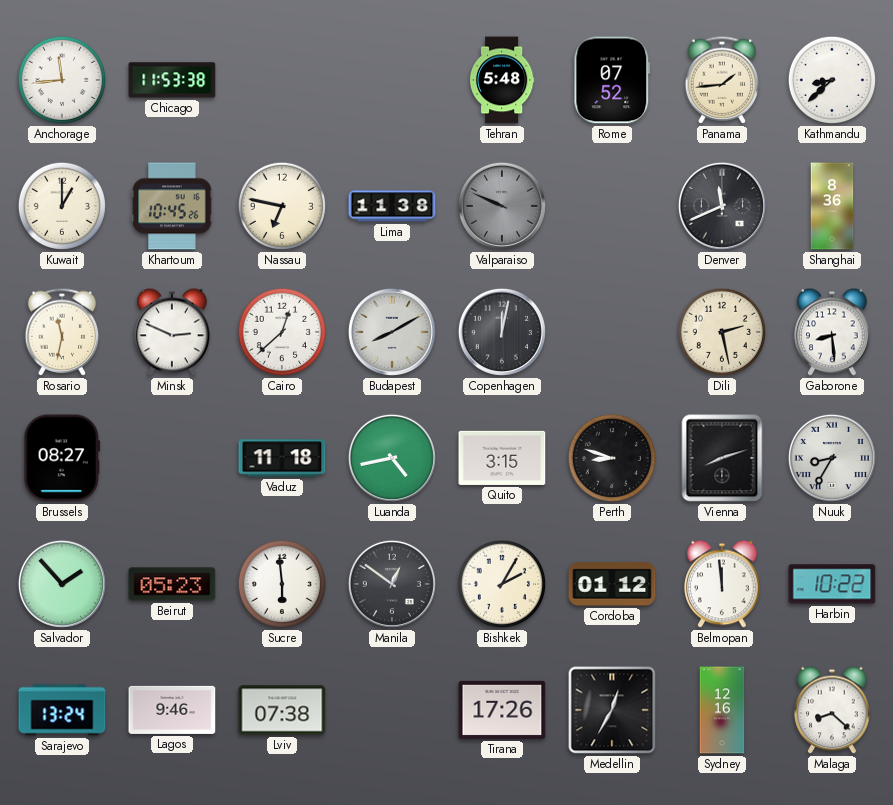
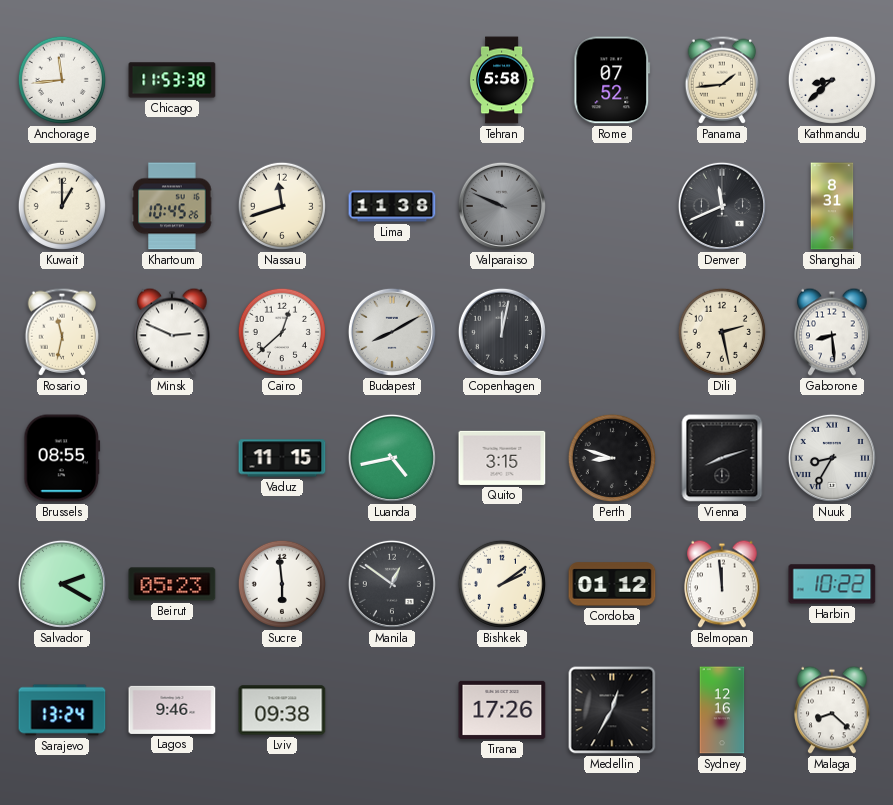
Tehran: 5:48 -> 5:58 (502, 80)
Nassau: 6:47 -> 11:42 (282, 206)
Shanghai: 8:36 -> 8:31 (832, 206)
Brussels: 08:27 -> 08:55 (62, 458)
Vaduz: 11:18 -> 11:15 (282, 458)
Salvador: 1:53 -> 2:20 (62, 584)
Bishkek: 2:05 -> 2:09 (502, 584)
Lviv: 07:38 -> 09:38 (282, 710)
